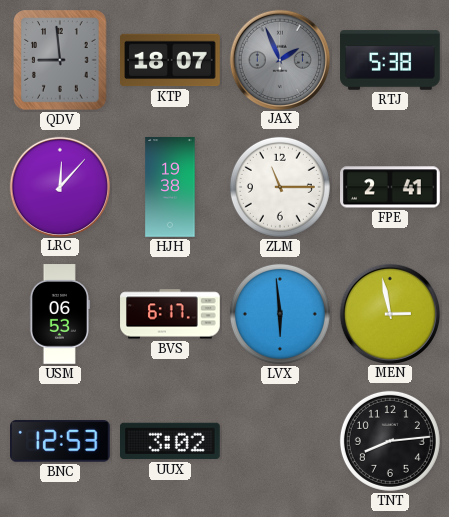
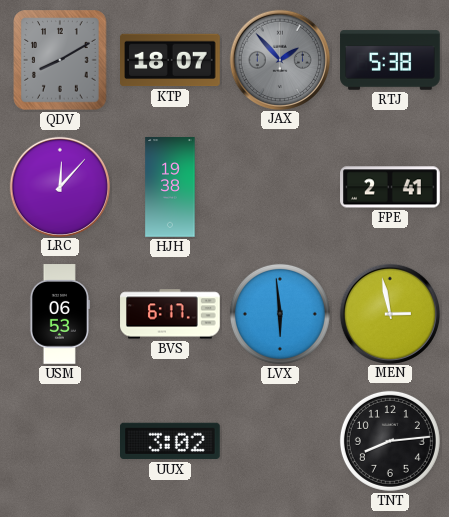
QDV: 8:59 -> 8:10 (60, 60)
JAX: 1:56 -> 1:53 (279, 59)
ZLM: 11:15 -> none (280, 187)
BNC: 12:53 -> none (61, 441)
